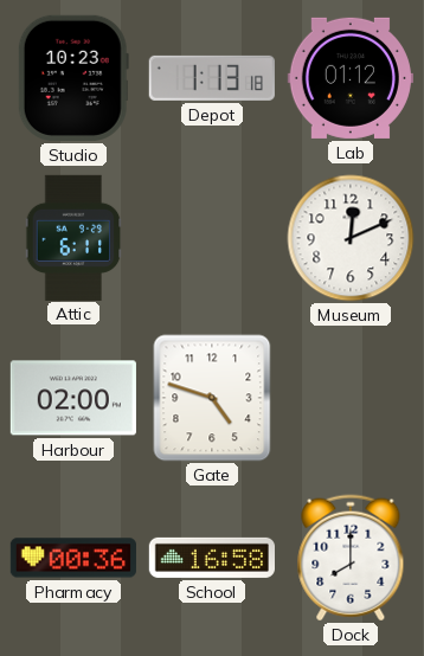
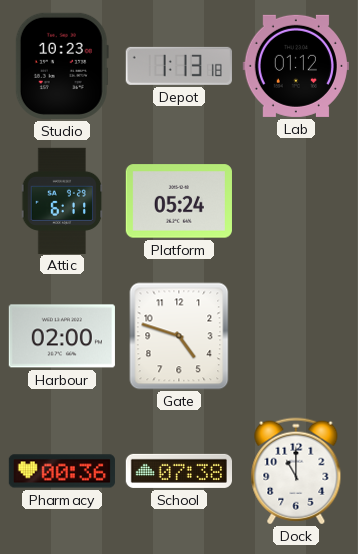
Platform: none -> 05:24 (179, 201)
Museum: 12:11 -> none (351, 238)
School: 16:58 -> 07:38 (178, 471)
Dock: 8:00 -> 11:00 (296, 471)
